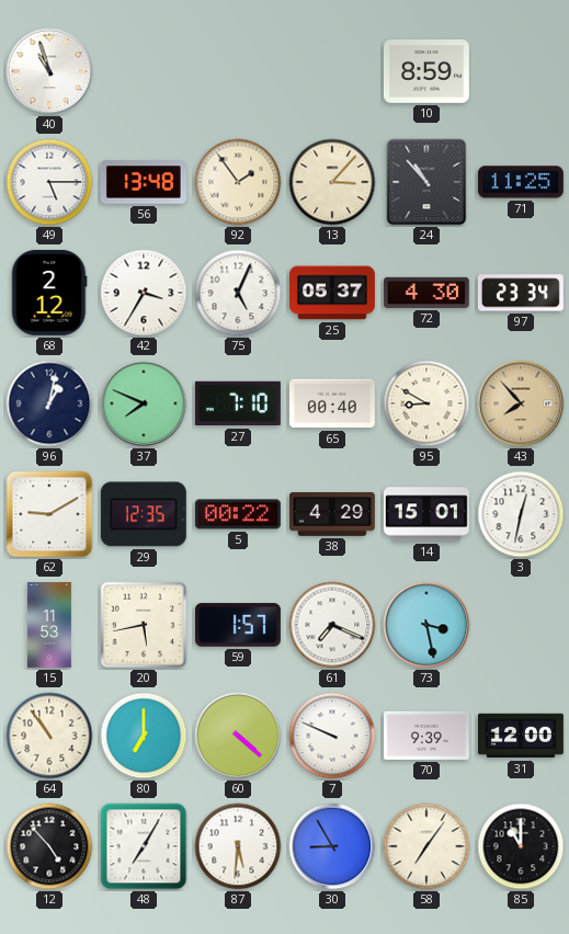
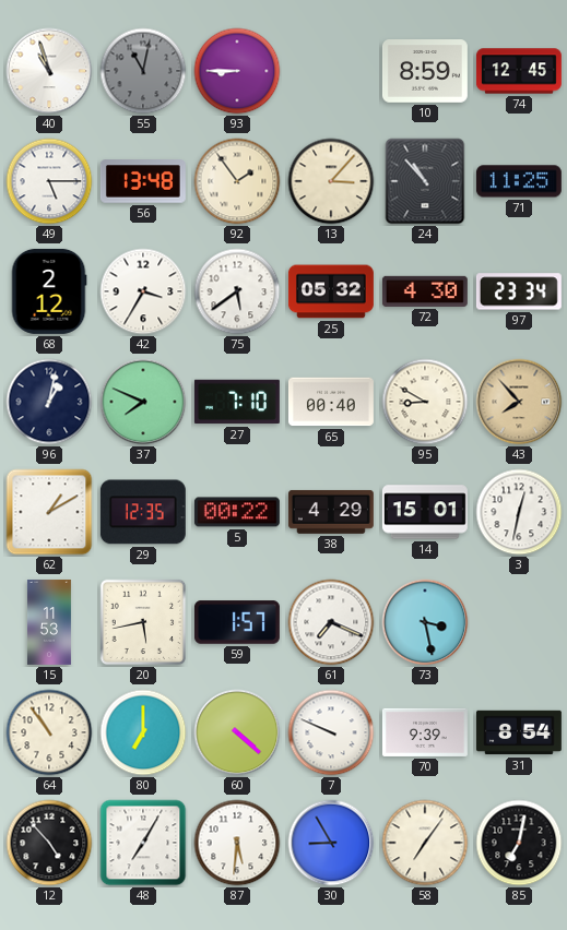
55: none -> 11:02 (143, 71)
93: none -> 8:45 (237, 71)
74: none -> 12:45 (519, 71)
75: 5:04 -> 5:39 (237, 291)
25: 05:37 -> 05:32 (331, 291)
62: 9:10 -> 1:10 (49, 512)
31: 12:00 -> 8:54 (519, 732)
85: 11:00 -> 7:02 (519, 843)
